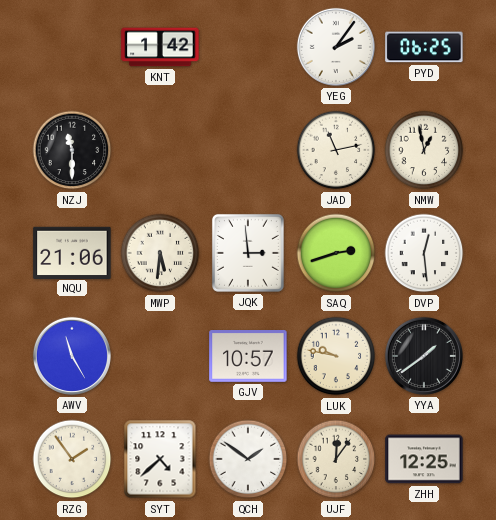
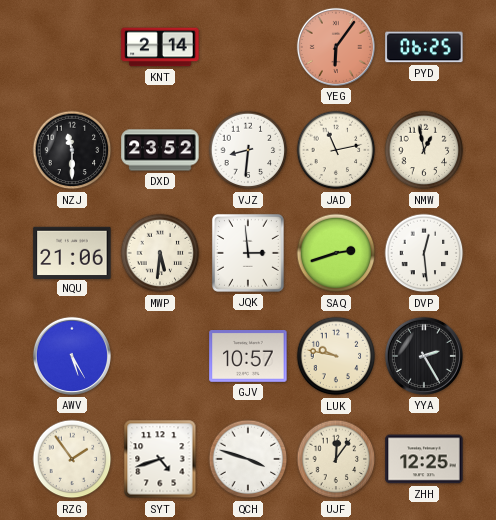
KNT: 1:42 -> 2:14 (160, 47)
YEG: 2:06 -> 6:06 (336, 47)
YEG dial: white -> salmon (336, 47)
DXD: none -> 23:52 (160, 150)
VJZ: none -> 8:31 (248, 150)
AWV: 11:25 -> 5:25 (72, 356)
YYA: 1:39 -> 2:25 (424, 356)
SYT: 4:38 -> 4:42 (160, 459)
QCH: 1:51 -> 3:48 (248, 459)
